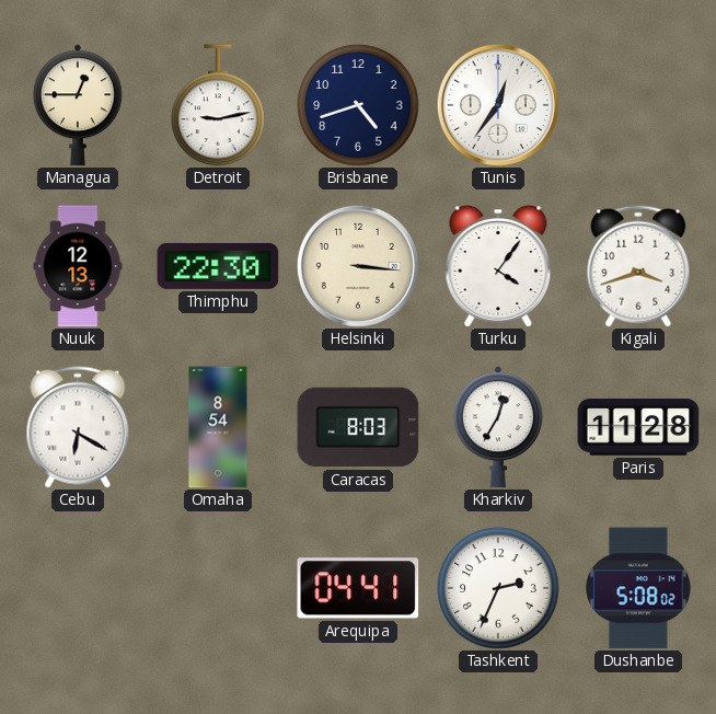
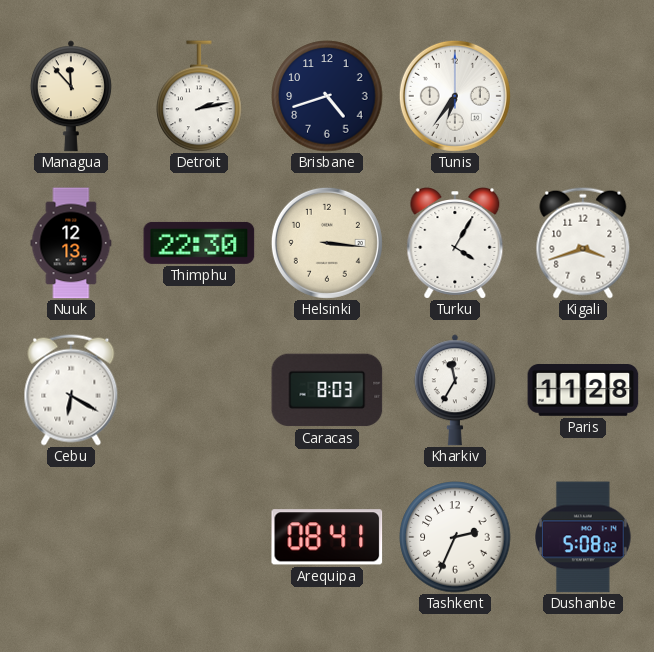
Managua: 12:45 -> 11:53 (71, 96)
Detroit: 9:13 -> 2:13 (199, 96)
Tunis: 12:36 -> 6:36 (455, 96)
Turku: 4:06 -> 4:05 (455, 243)
Omaha: 8:54 -> none (218, 427)
Kharkiv: 12:35 -> 11:35 (455, 390)
Arequipa: 04:41 -> 08:41 (327, 537)
